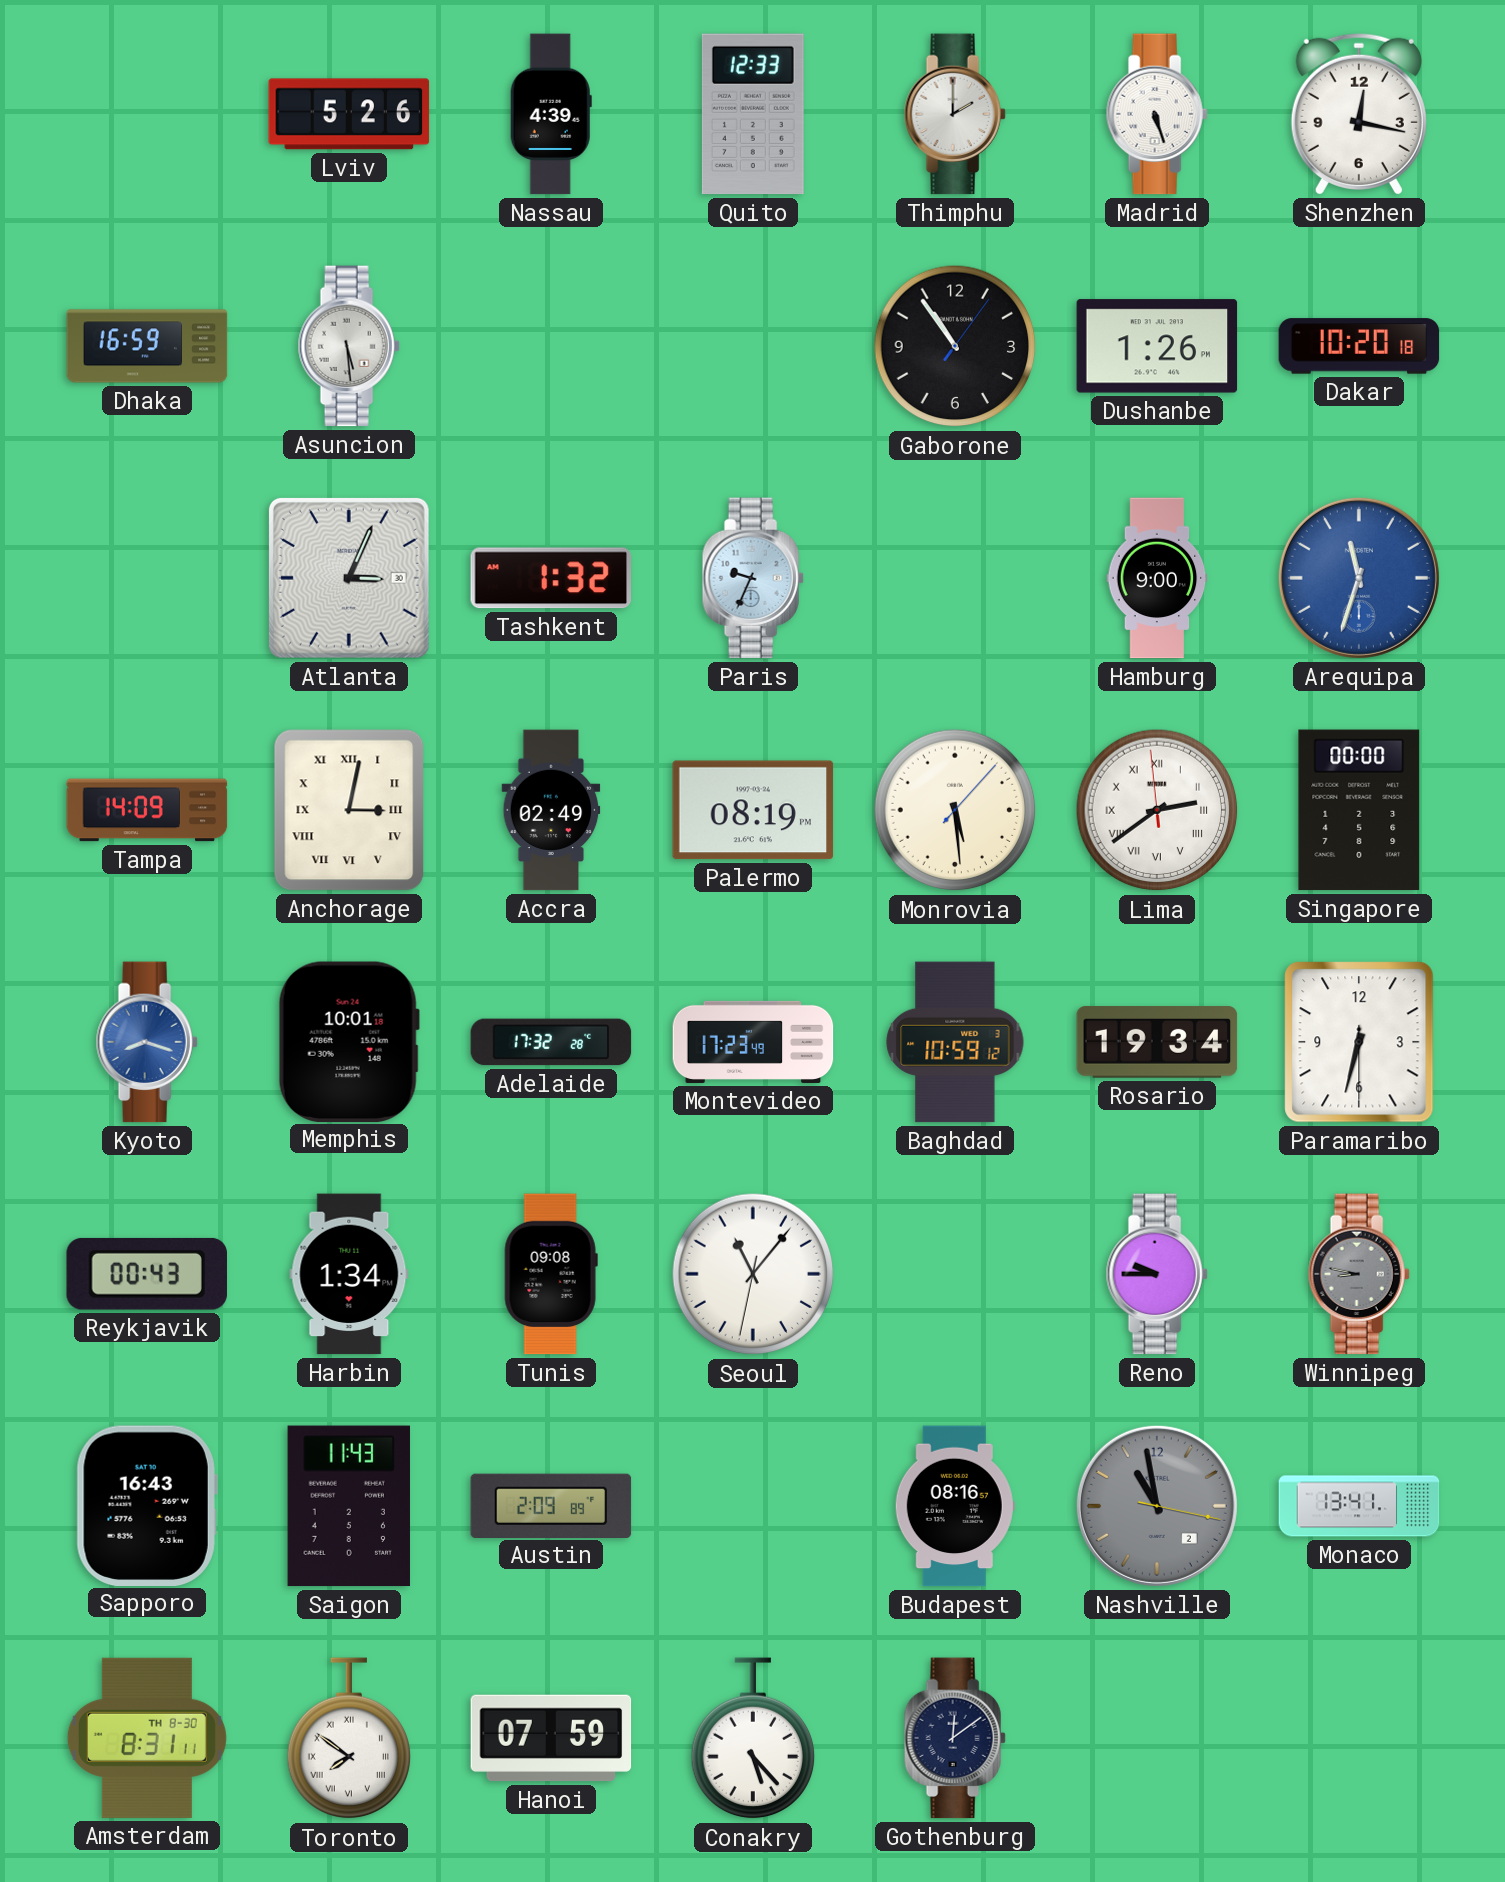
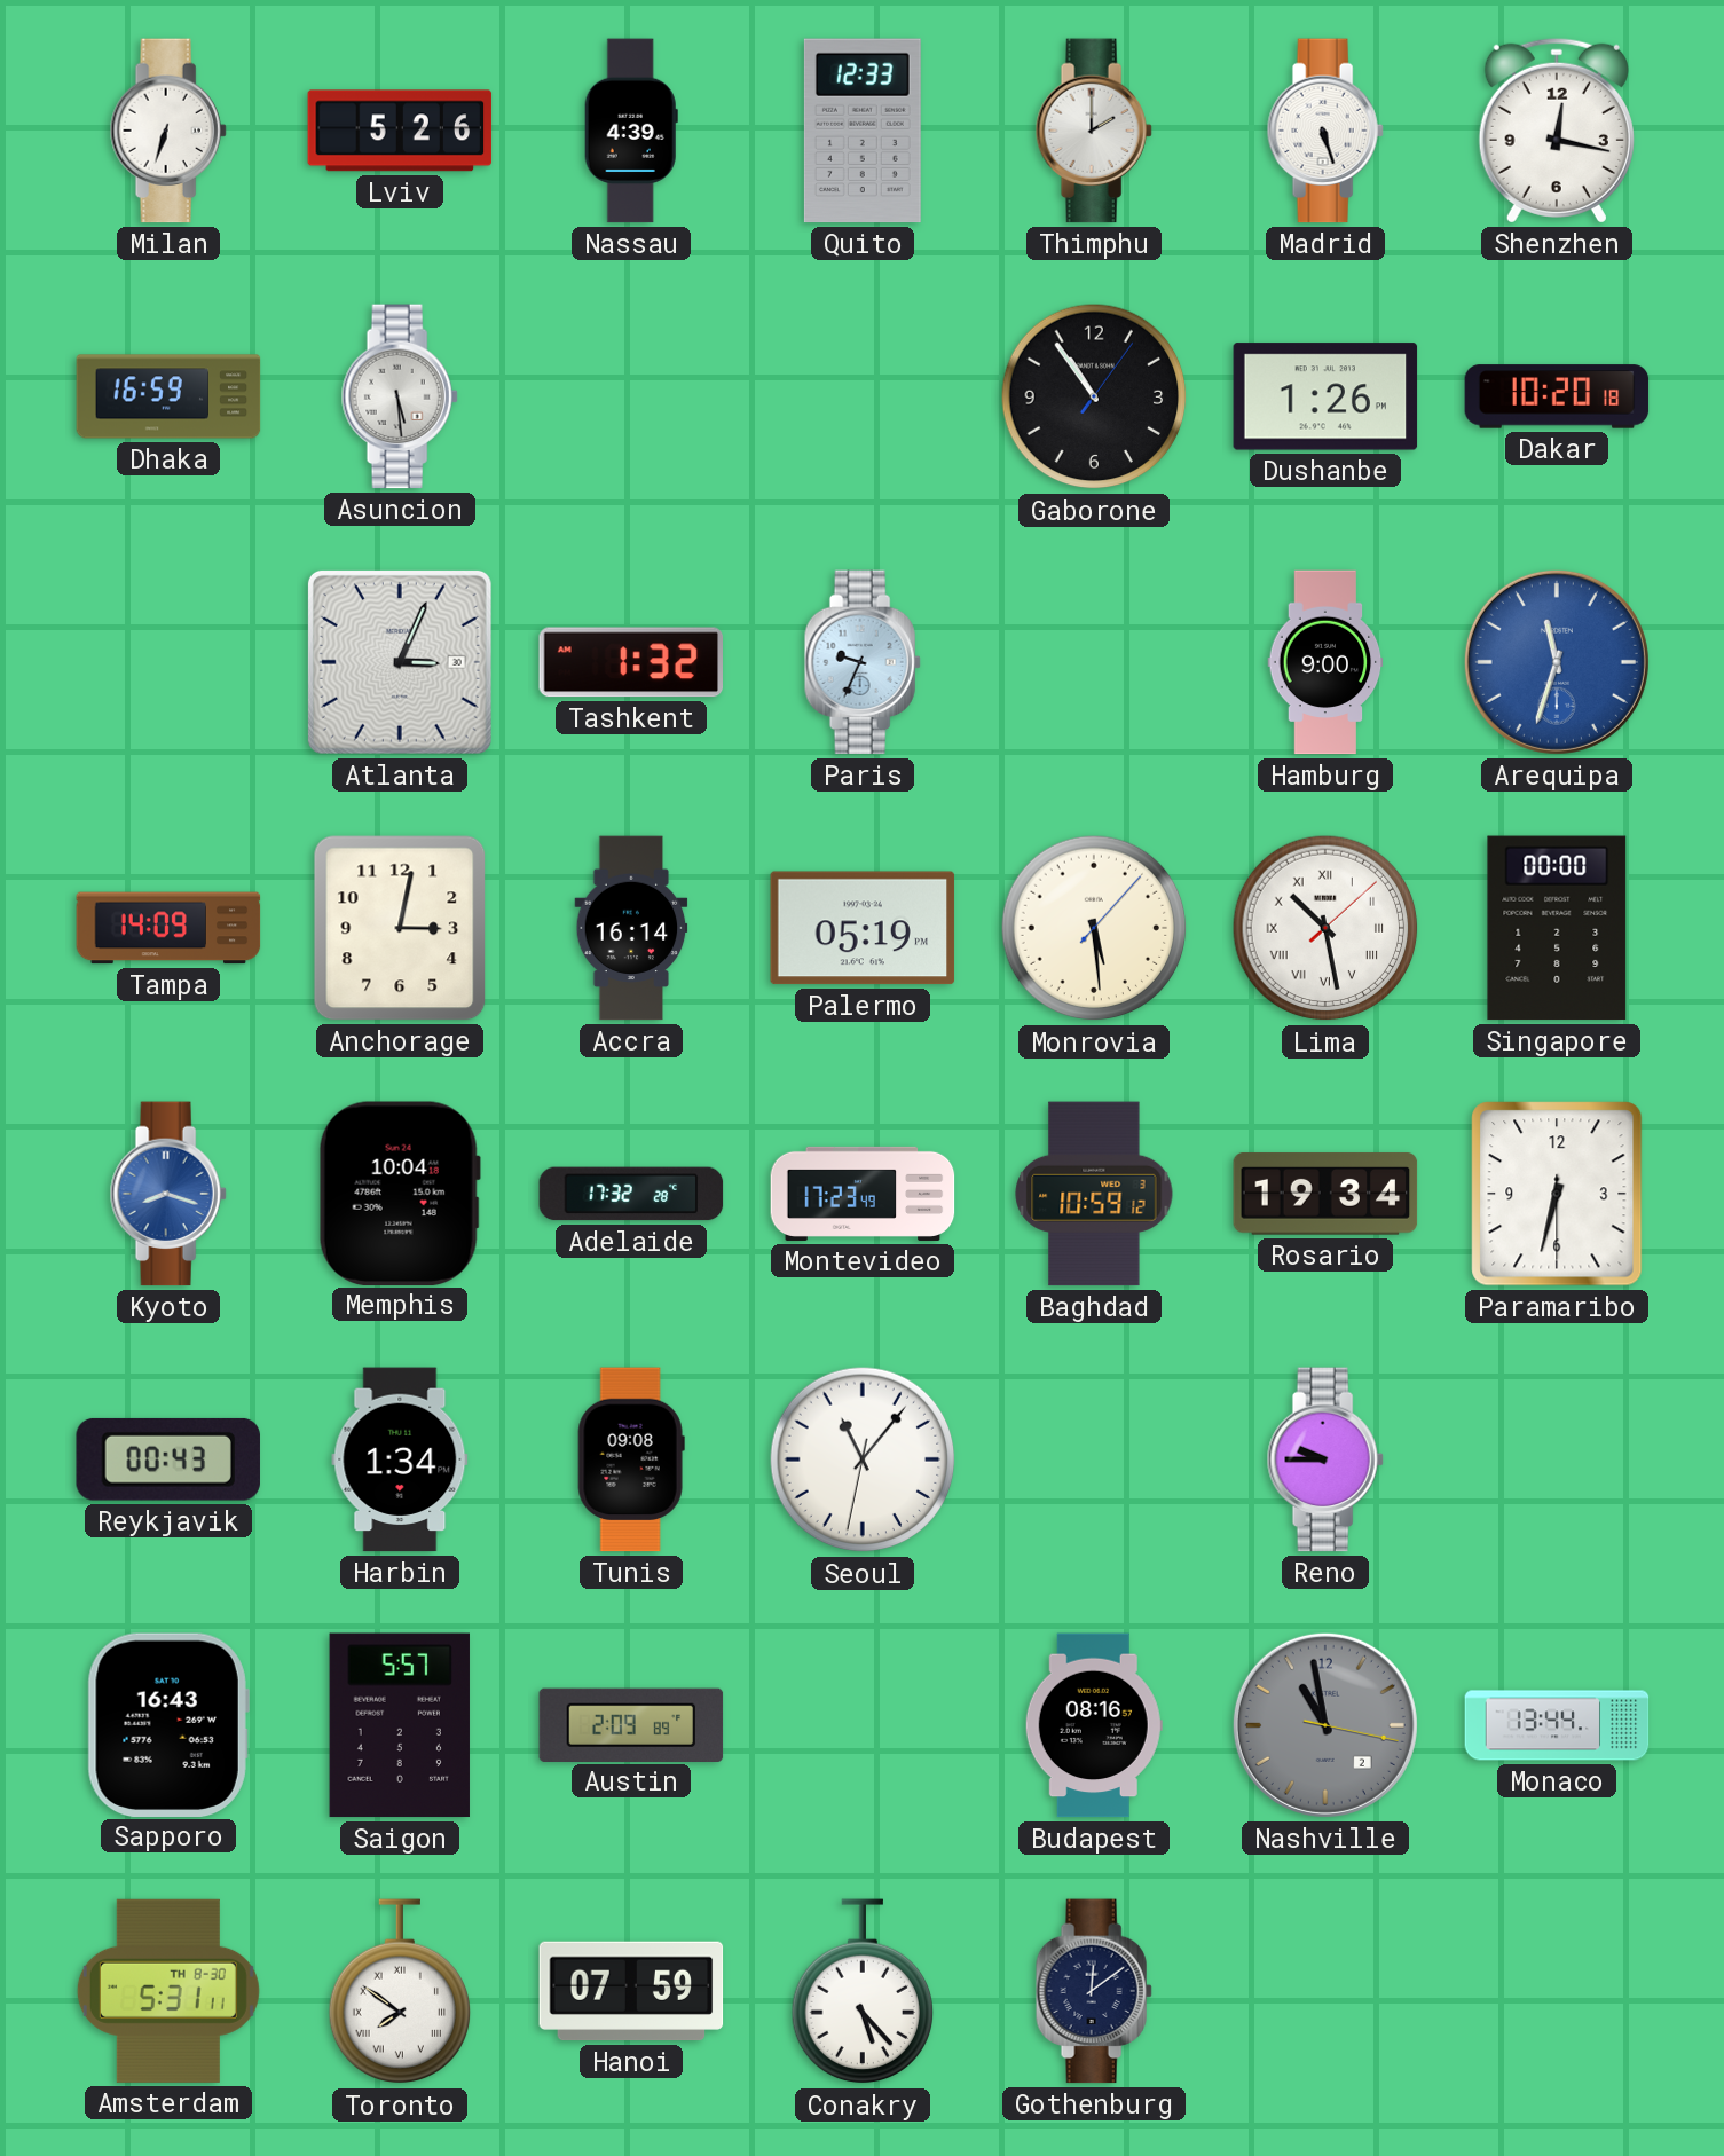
Milan: none -> 6:33 (168, 131)
Anchorage numerals: Roman -> Arabic (400, 928)
Accra: 02:49 -> 16:14 (631, 928)
Palermo: 08:19 -> 05:19 (863, 928)
Lima: 2:38 -> 10:28 (1325, 928)
Memphis: 10:01 -> 10:04 (400, 1193)
Winnipeg: 8:47 -> none (1359, 1274)
Saigon: 11:43 -> 5:57 (400, 1725)
Monaco: 13:41 -> 13:44 (1557, 1725)
Amsterdam: 8:31 -> 5:31 (168, 1991)
